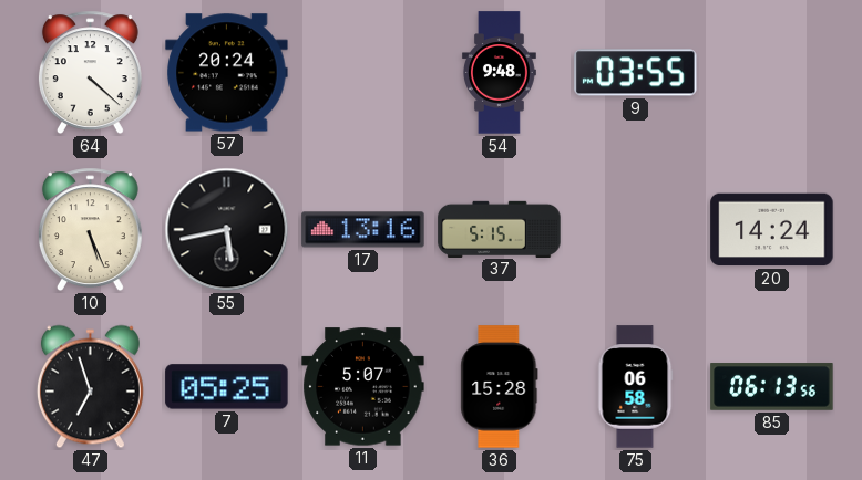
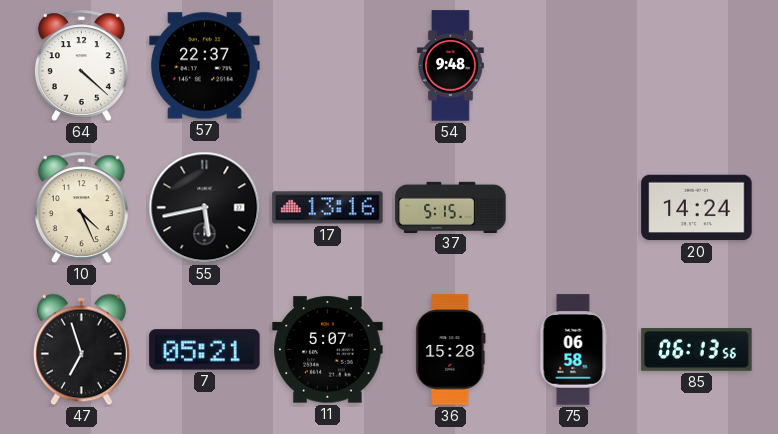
57: 20:24 -> 22:37 (205, 66)
9: 03:55 -> none (636, 73)
10: 5:26 -> 4:26 (81, 208)
7: 05:25 -> 05:21 (205, 350)
